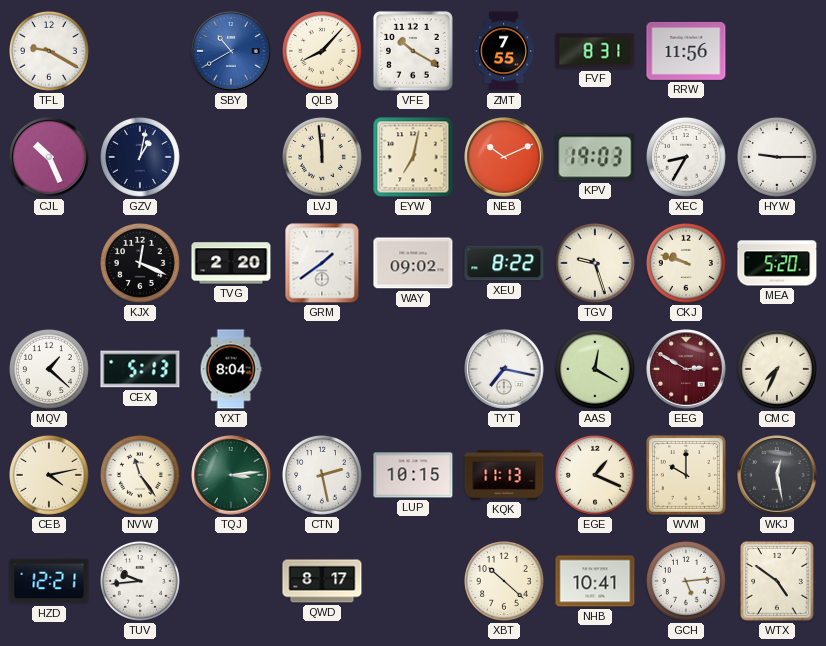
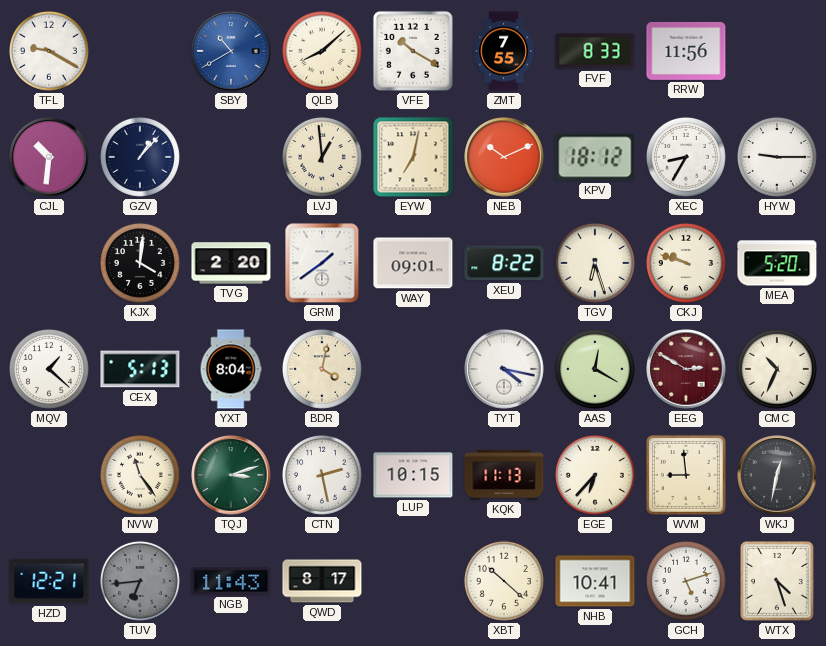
QLB: 8:07 -> 8:08 (322, 51)
FVF: 8:31 -> 8:33 (595, 51)
CJL: 10:26 -> 10:31 (49, 157)
GZV: 1:02 -> 1:07 (140, 157)
LVJ: 11:59 -> 12:59 (322, 157)
KPV: 19:03 -> 18:12 (595, 157)
KJX: 12:19 -> 4:01 (140, 263)
WAY: 09:02 -> 09:01 (413, 263)
TGV: 9:27 -> 6:27 (595, 263)
BDR: none -> 4:02 (322, 369)
TYT: 7:17 -> 4:17 (504, 369)
CMC: 7:34 -> 10:34 (777, 369)
CEB: 4:13 -> none (49, 475)
TQJ: 3:14 -> 3:12 (231, 475)
EGE: 1:19 -> 6:37 (595, 475)
WVM: 10:00 -> 8:59 (686, 475)
WKJ: 12:28 -> 12:32 (777, 475)
TUV: 9:44 -> 6:44 (140, 581)
TUV dial: white -> grey (140, 581)
NGB: none -> 11:43 (231, 581)
GCH: 5:14 -> 5:12 (686, 581)
WTX: 4:51 -> 4:27 (777, 581)
